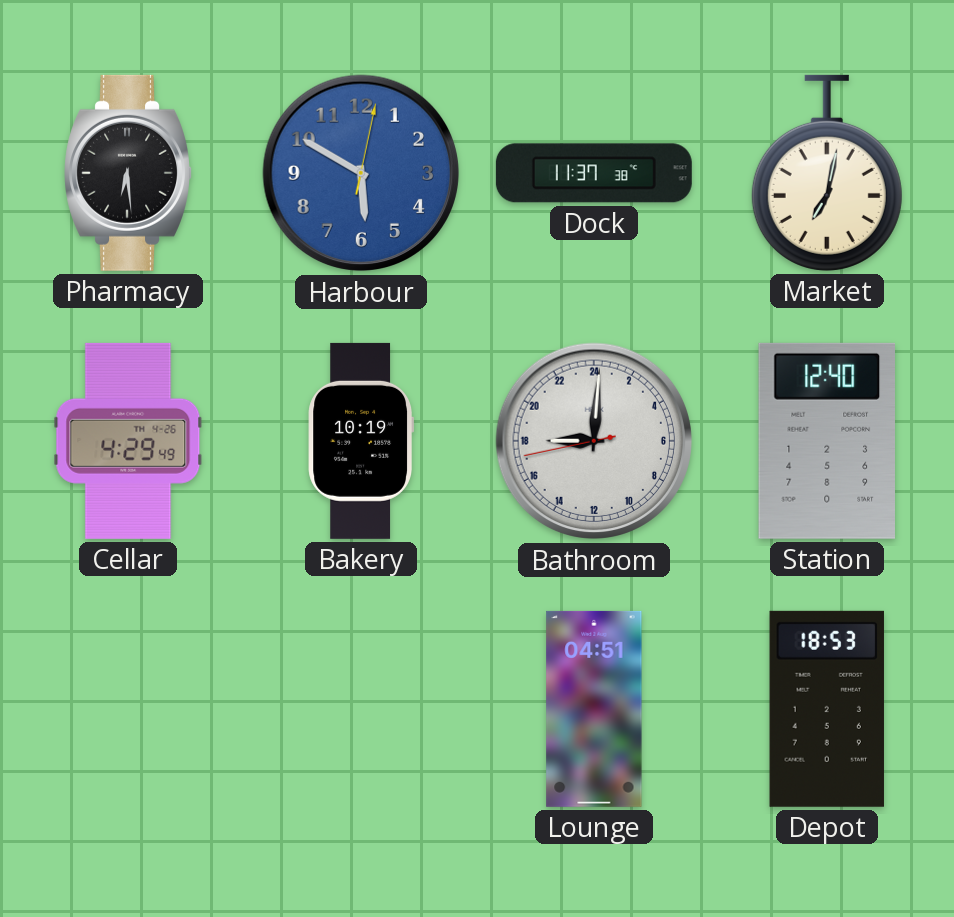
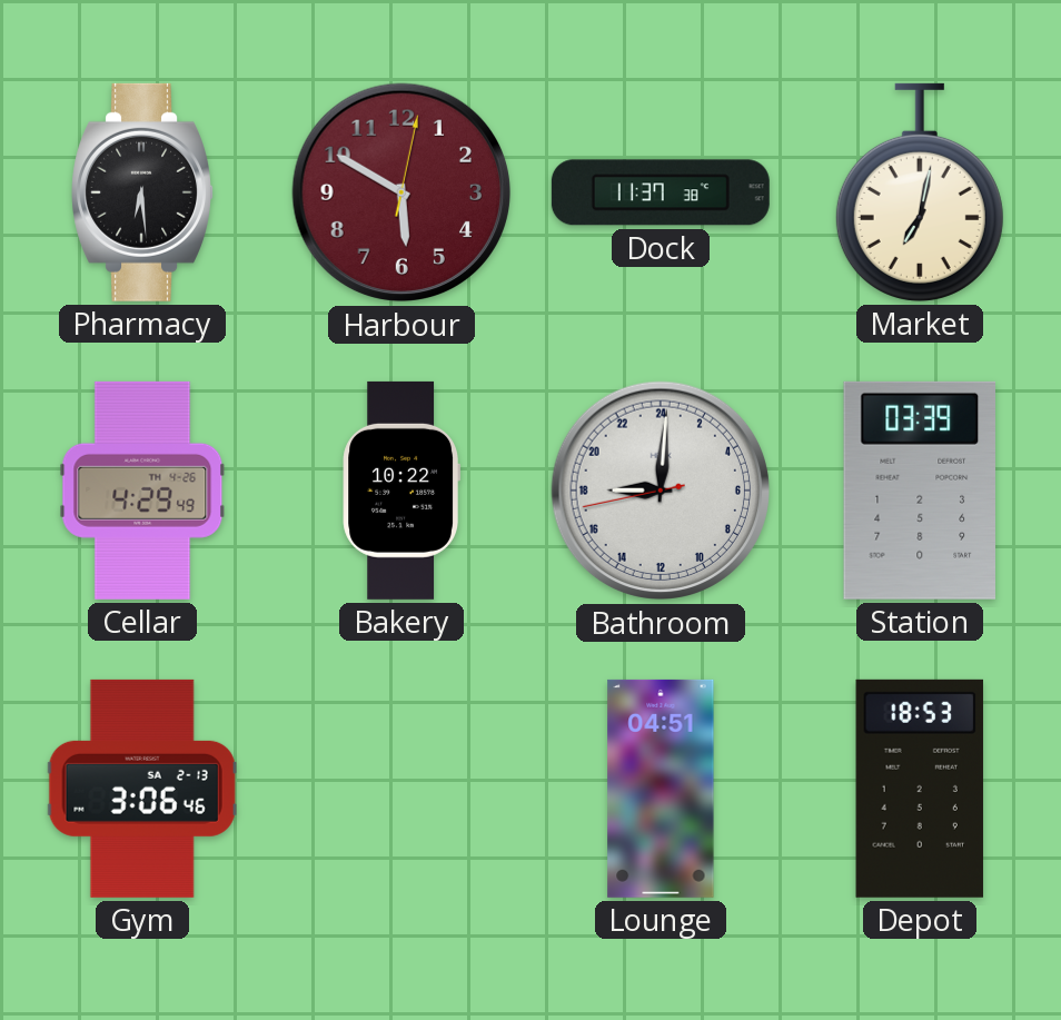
Harbour dial: blue -> burgundy (401, 192)
Bakery: 10:19 -> 10:22 (400, 491)
Station: 12:40 -> 03:39 (919, 491)
Gym: none -> 3:06 (142, 789)
